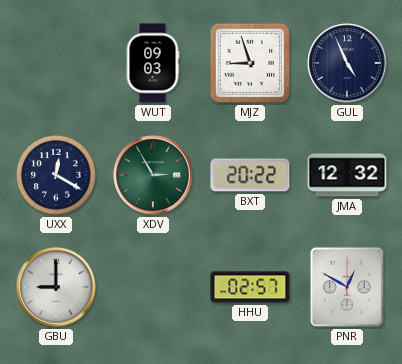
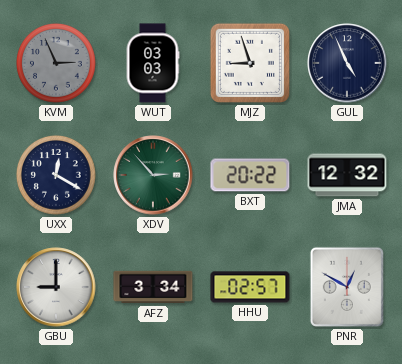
KVM: none -> 2:56 (56, 63)
WUT: 09:03 -> 03:03 (153, 63)
XDV: 2:55 -> 2:53 (153, 175)
AFZ: none -> 3:34 (153, 287)
